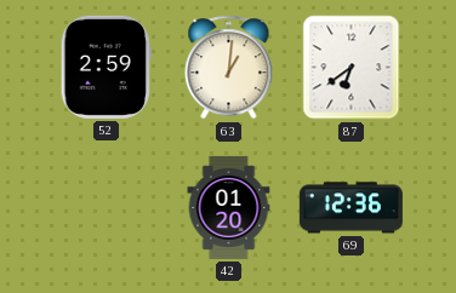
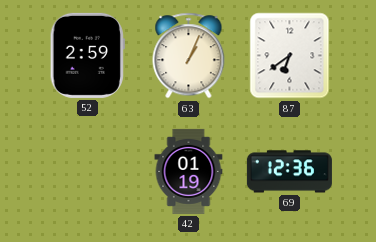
63: 1:01 -> 1:04 (189, 56)
42: 01:20 -> 01:19 (189, 171)
